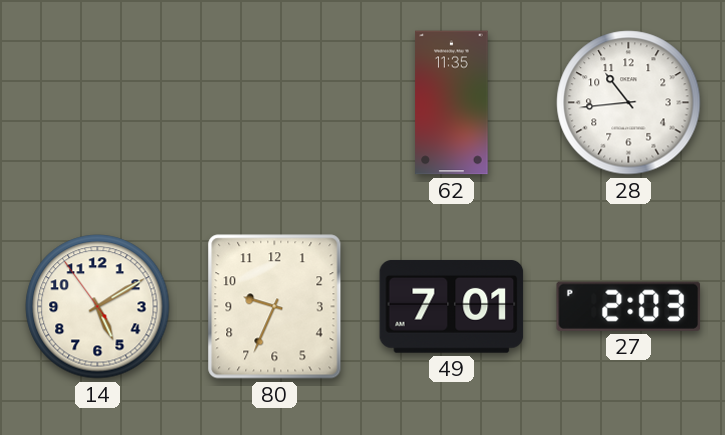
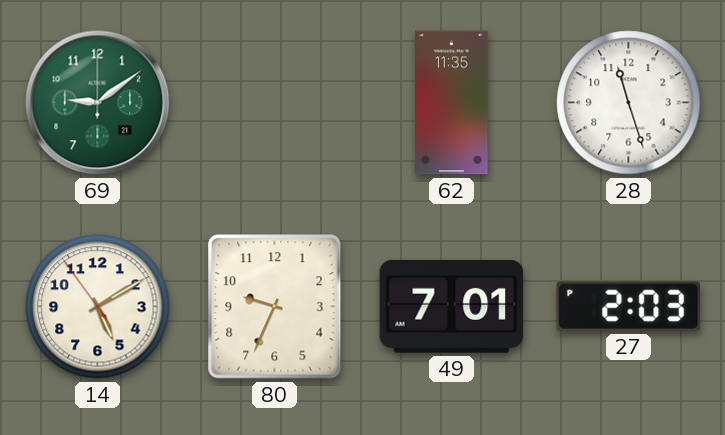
69: none -> 9:09 (98, 103)
28: 10:44 -> 11:27 (629, 103)
